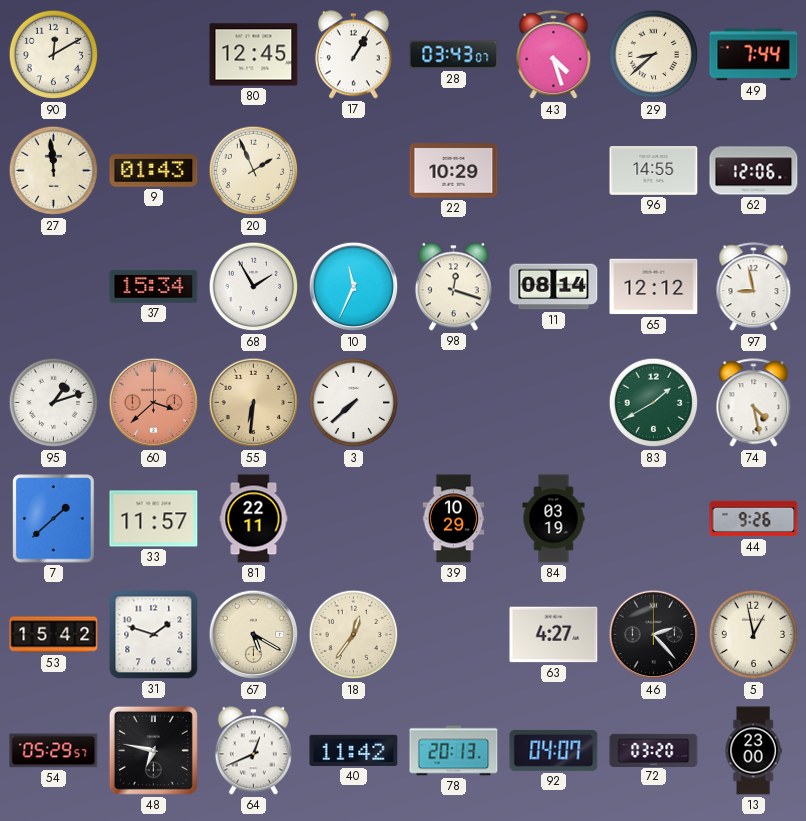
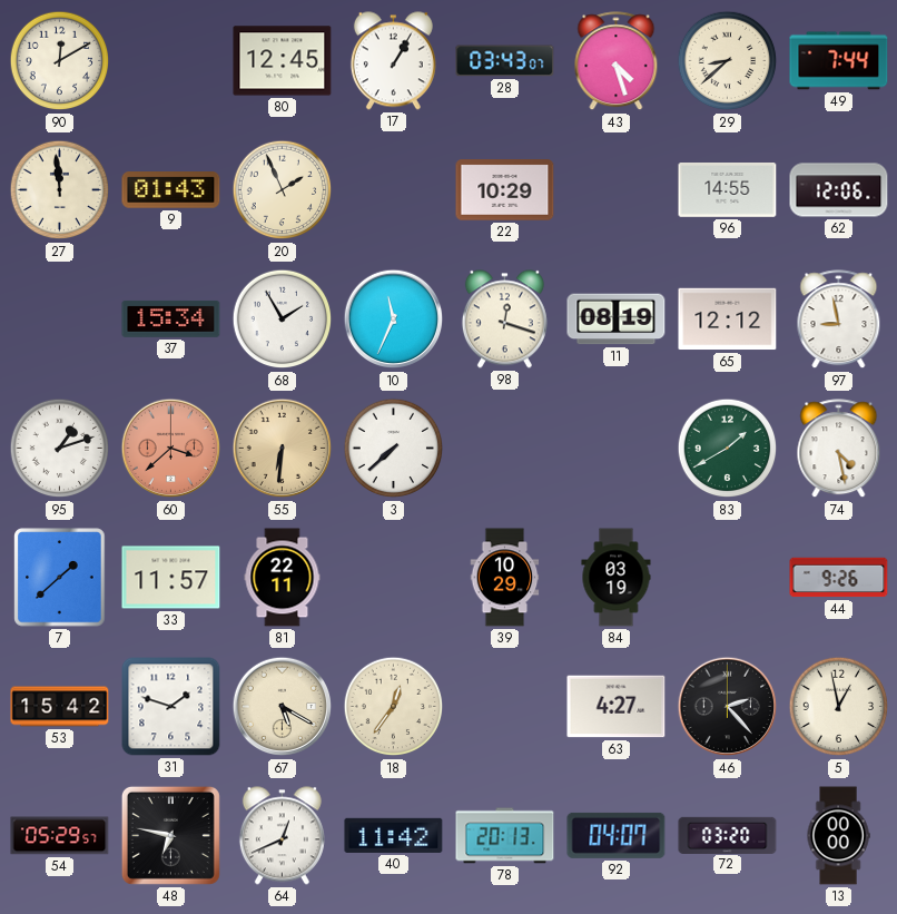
11: 08:14 -> 08:19 (617, 320)
13: 23:00 -> 00:00 (838, 836)
